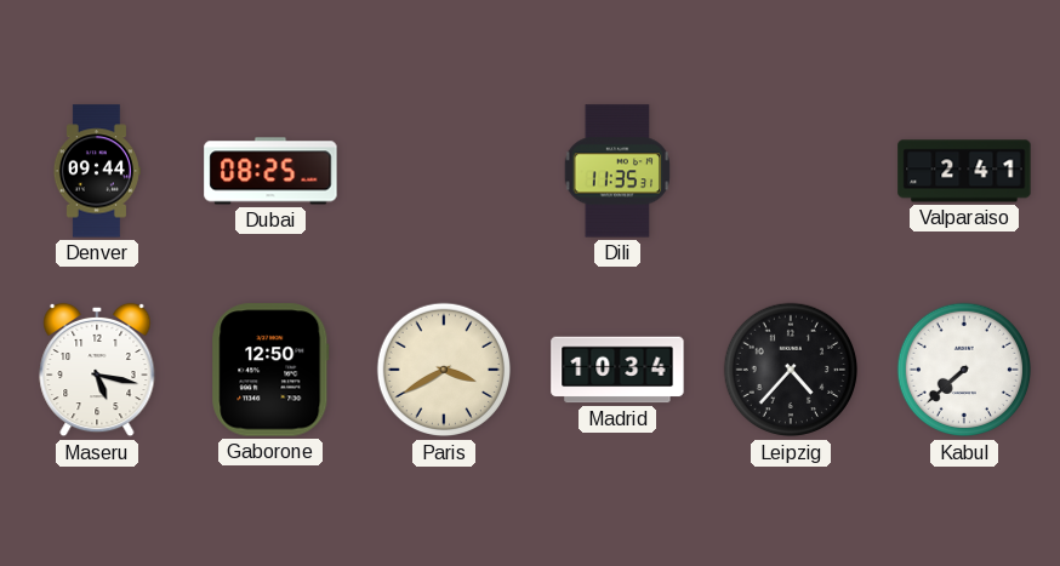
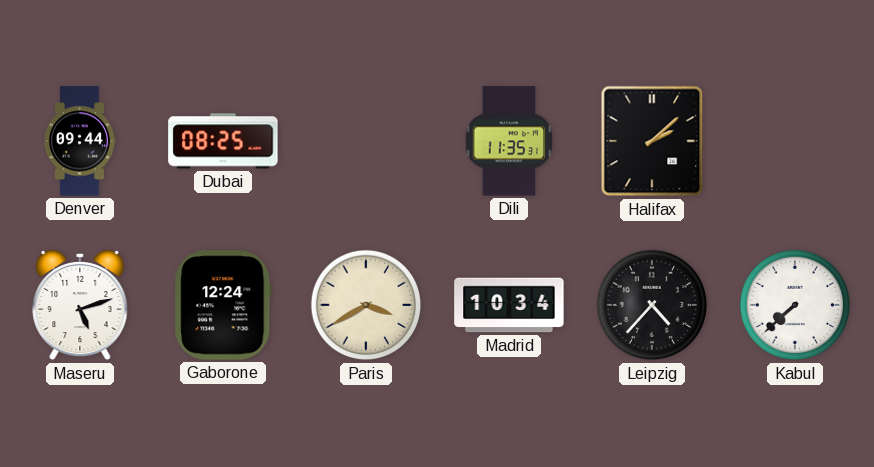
Halifax: none -> 2:08 (652, 141)
Valparaiso: 2:41 -> none (964, 171)
Maseru: 5:17 -> 5:12 (80, 305)
Gaborone: 12:50 -> 12:24 (223, 305)
